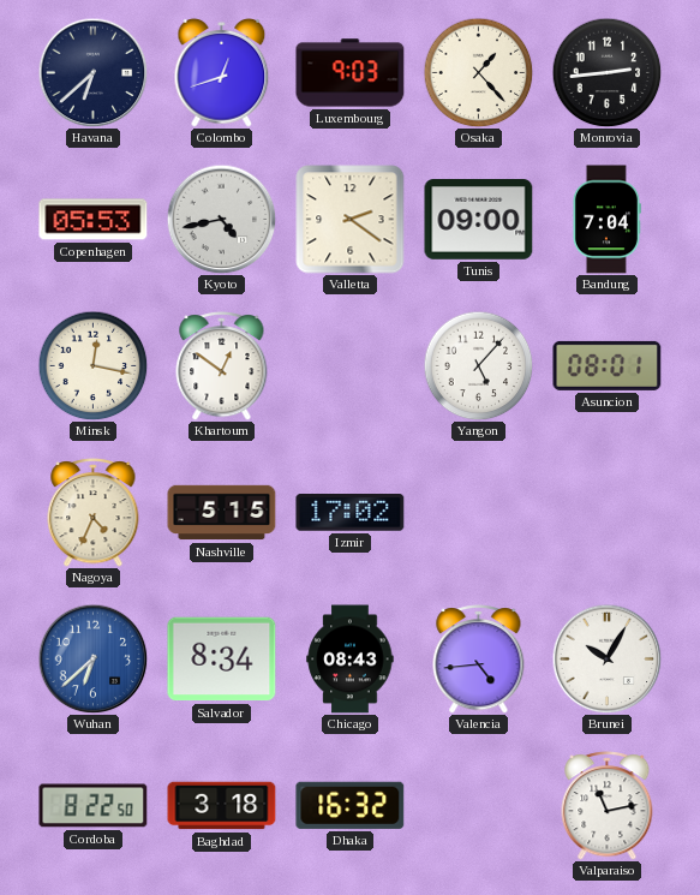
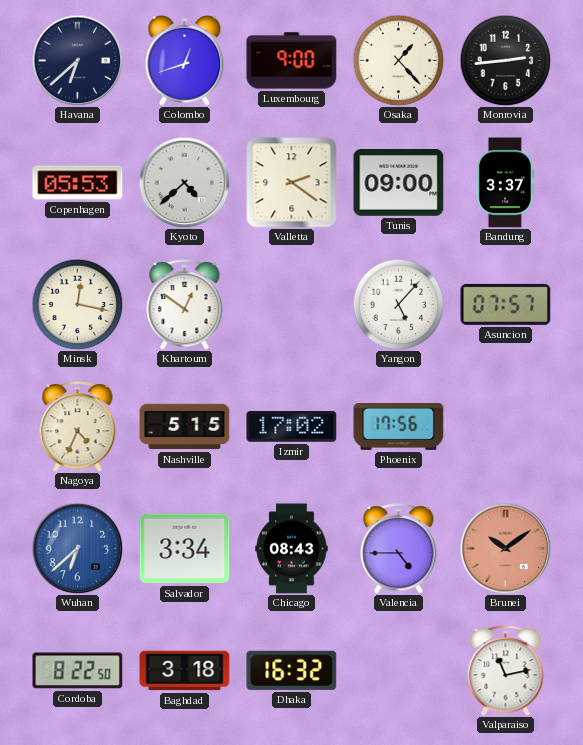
Luxembourg: 9:03 -> 9:00 (292, 61)
Kyoto: 4:43 -> 4:38 (184, 182)
Bandung: 7:04 -> 3:37 (505, 183)
Asuncion: 08:01 -> 07:57 (506, 304)
Phoenix: none -> 17:56 (399, 427)
Salvador: 8:34 -> 3:34 (185, 549)
Valencia: 4:44 -> 4:45 (399, 549)
Brunei: 10:05 -> 10:09 (505, 548)
Brunei dial: white -> salmon (505, 548)
